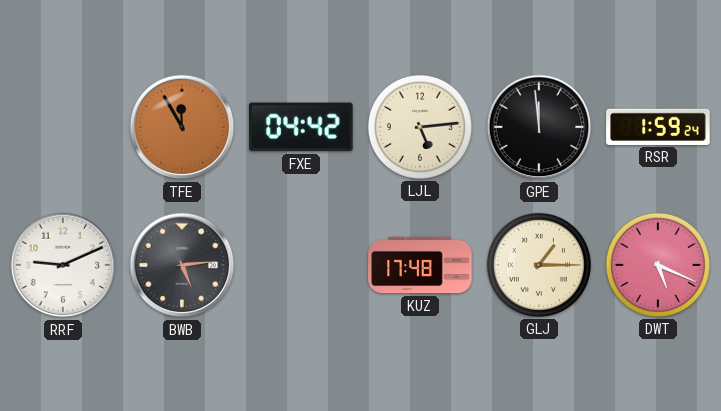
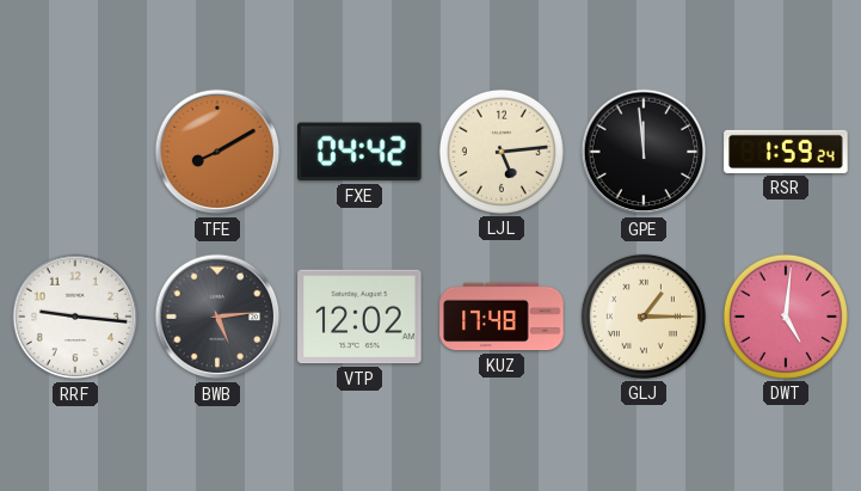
TFE: 11:55 -> 8:10 (217, 152)
RRF: 9:11 -> 9:16 (75, 317)
VTP: none -> 12:02 (359, 317)
DWT: 5:19 -> 5:01 (786, 317)
